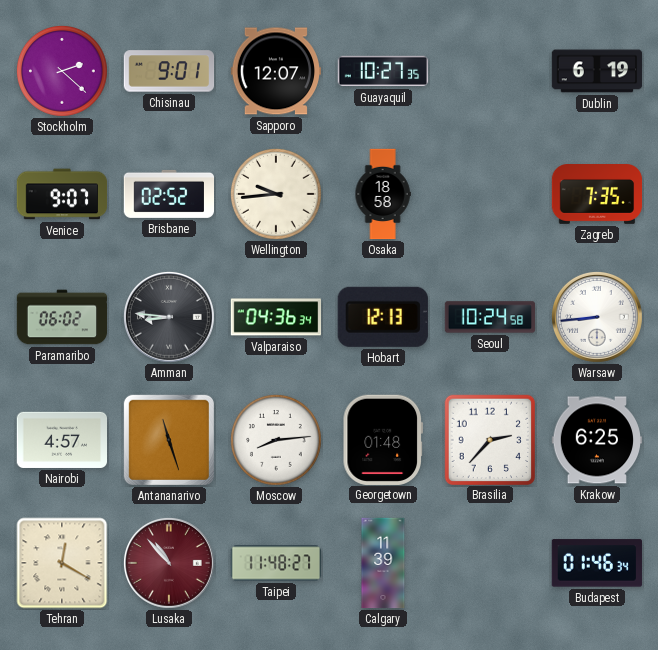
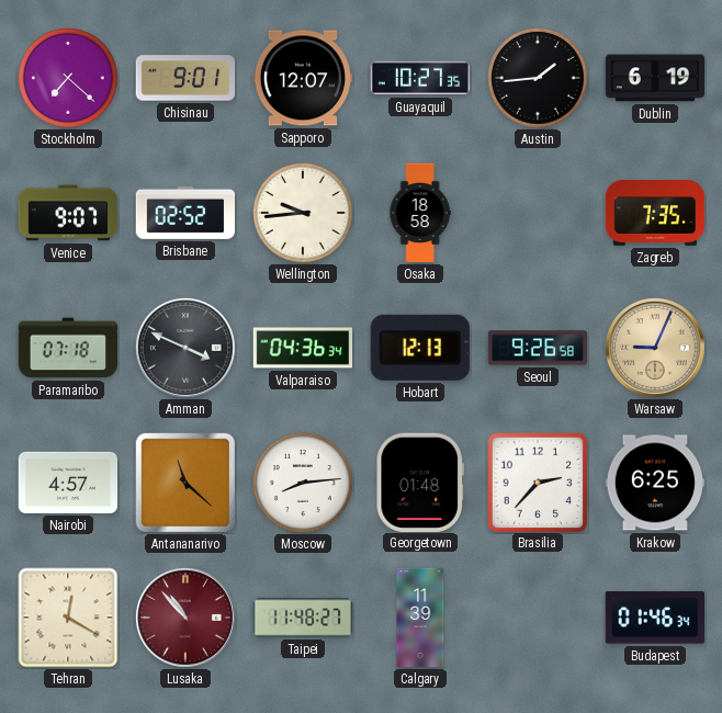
Stockholm: 2:22 -> 7:22 (68, 78)
Austin: none -> 1:44 (538, 78)
Paramaribo: 06:02 -> 07:18 (68, 348)
Amman: 8:46 -> 3:49 (185, 348)
Seoul: 10:24 -> 9:26 (538, 348)
Warsaw: 8:44 -> 9:04 (655, 348)
Warsaw dial: white -> champagne (655, 348)
Antananarivo: 11:27 -> 11:22 (185, 483)
